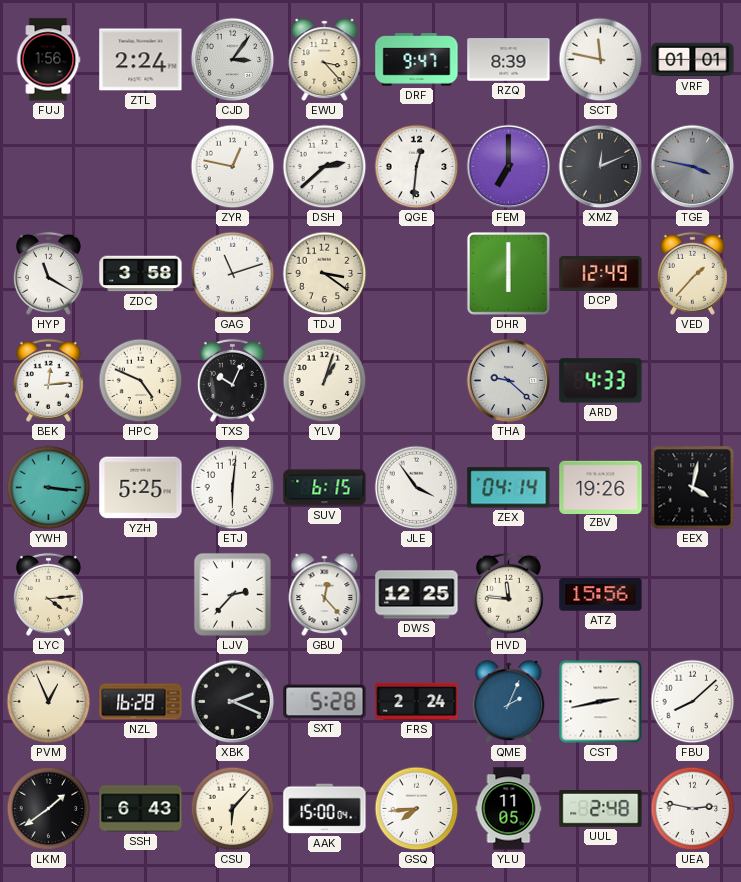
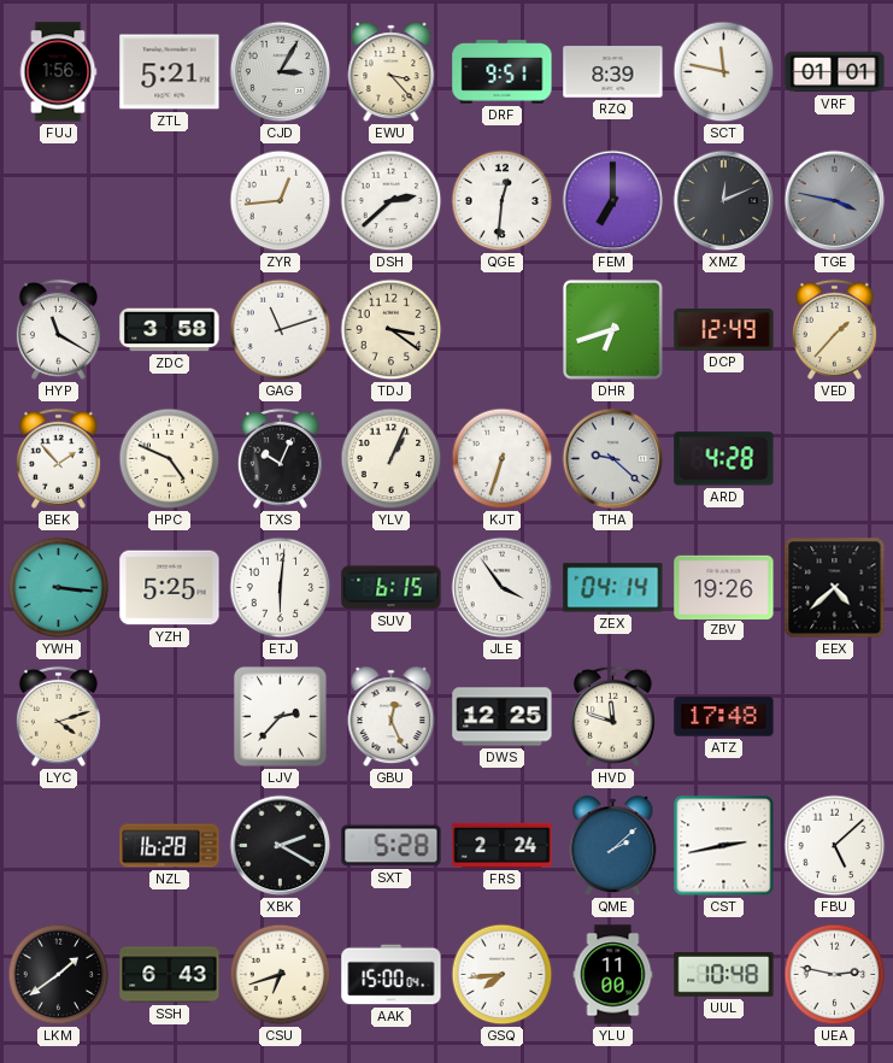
ZTL: 2:24 -> 5:21 (170, 72)
CJD: 3:06 -> 3:05 (281, 72)
DRF: 9:47 -> 9:51 (503, 72)
ZYR: 12:47 -> 12:44 (281, 201)
DHR: 6:00 -> 6:42 (612, 329)
BEK: 12:14 -> 1:53 (58, 458)
YLV: 1:03 -> 1:04 (392, 459)
KJT: none -> 6:33 (503, 459)
ARD: 4:33 -> 4:28 (724, 459)
EEX: 4:02 -> 4:38 (835, 588)
LYC: 4:14 -> 4:12 (58, 716)
GBU: 12:23 -> 12:26 (392, 717)
HVD: 11:46 -> 11:48 (612, 716)
ATZ: 15:56 -> 17:48 (724, 717)
PVM: 12:56 -> none (49, 702)
XBK: 2:19 -> 2:20 (281, 846)
QME: 2:04 -> 2:08 (613, 846)
FBU: 8:08 -> 5:08 (835, 846)
CSU: 6:07 -> 6:42 (281, 975)
YLU: 11:05 -> 11:00 (613, 975)
UUL: 2:48 -> 10:48 (724, 975)
